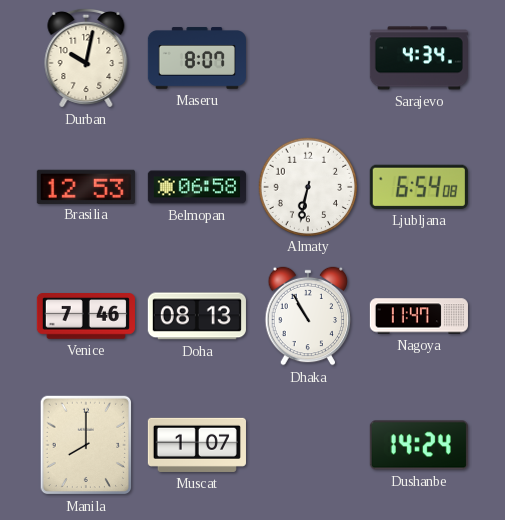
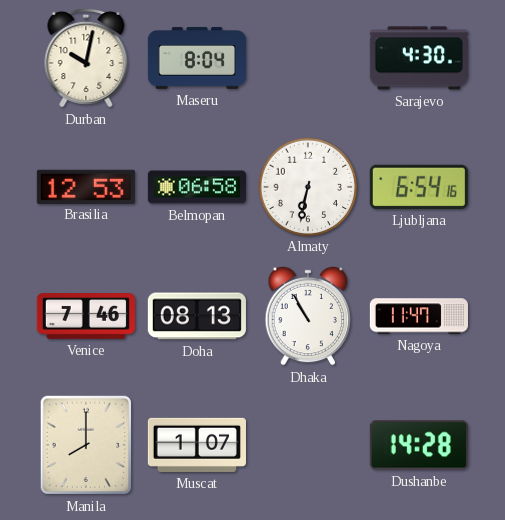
Maseru: 8:07 -> 8:04 (197, 58)
Sarajevo: 4:34 -> 4:30 (419, 58)
Ljubljana: 6:54:08 -> 6:54:16 (419, 187)
Dushanbe: 14:24 -> 14:28 (419, 445)
